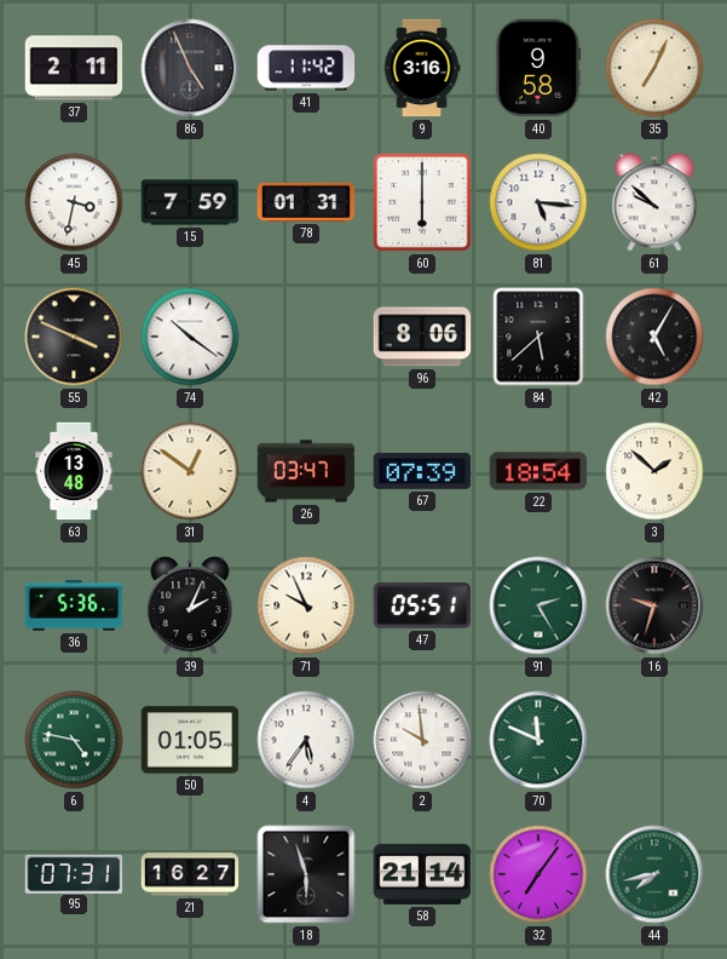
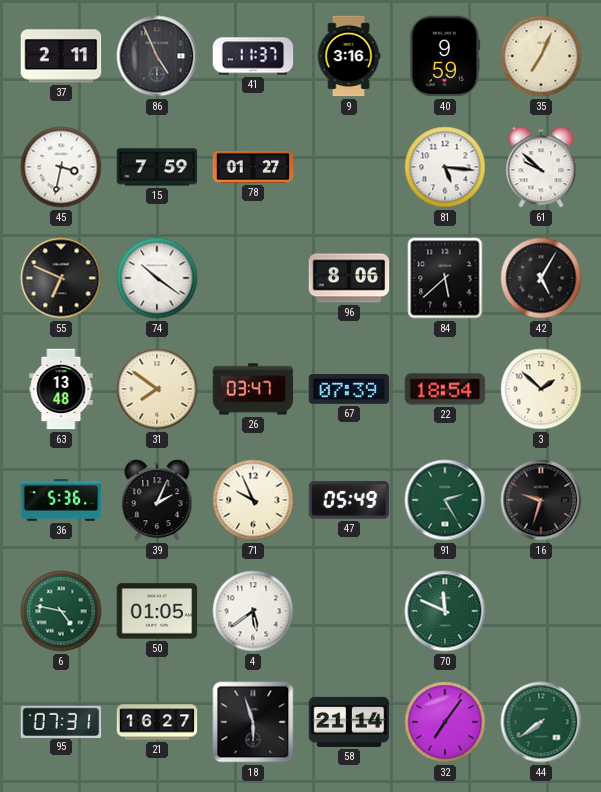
41: 11:42 -> 11:37 (253, 56)
40: 9:58 -> 9:59 (445, 56)
78: 01:31 -> 01:27 (253, 167)
60: 6:00 -> none (422, 202)
55: 3:49 -> 6:49 (61, 278)
31: 12:51 -> 7:51 (157, 389)
47: 05:51 -> 05:49 (349, 500)
4: 5:36 -> 5:39 (253, 611)
2: 9:59 -> none (422, 740)
44: 7:43 -> 7:39 (541, 722)
